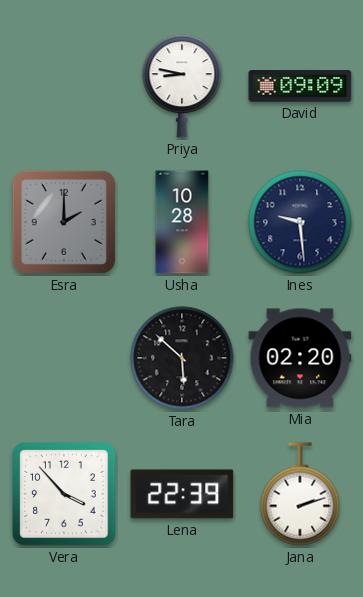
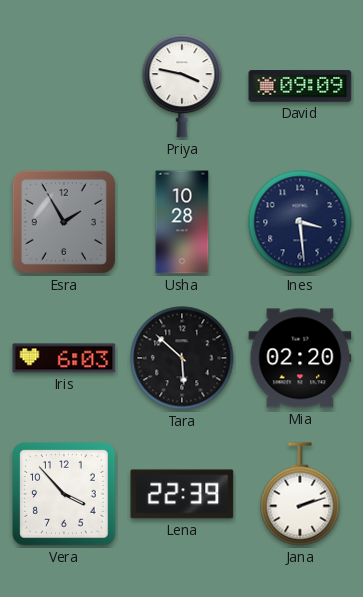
Priya: 8:47 -> 3:47 (182, 86)
Esra: 2:00 -> 1:55 (64, 222)
Ines: 9:29 -> 3:29 (300, 222)
Iris: none -> 6:03 (64, 358)
